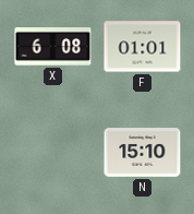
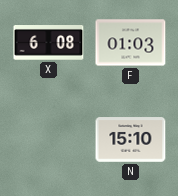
F: 01:01 -> 01:03 (131, 43)
